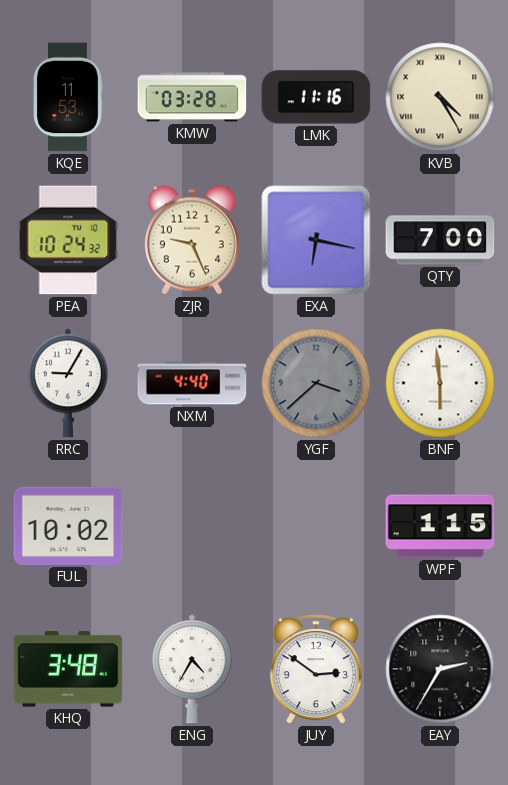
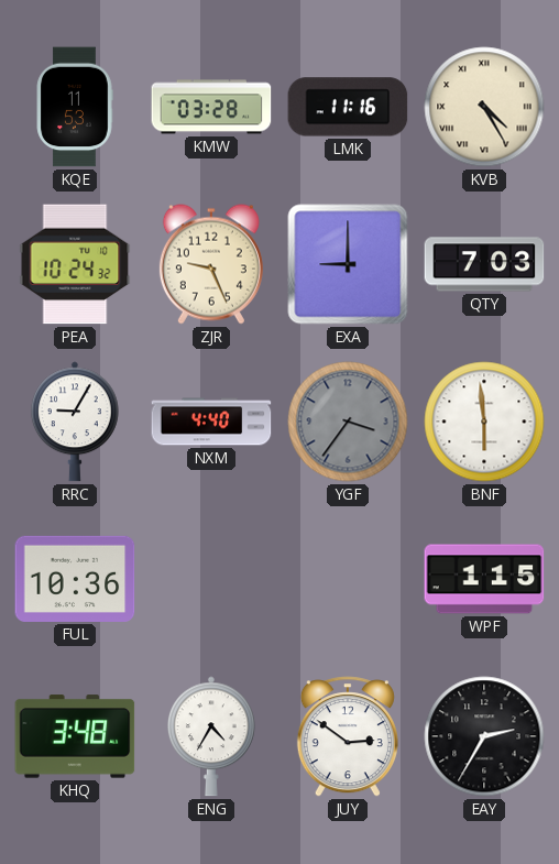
EXA: 6:17 -> 9:00 (348, 264)
QTY: 7:00 -> 7:03 (484, 264)
YGF: 3:38 -> 3:36 (348, 422)
FUL: 10:02 -> 10:36 (75, 579)
